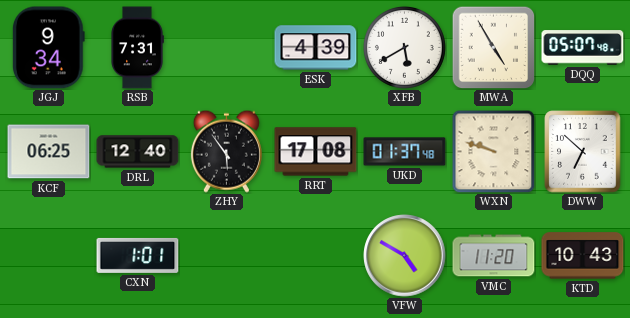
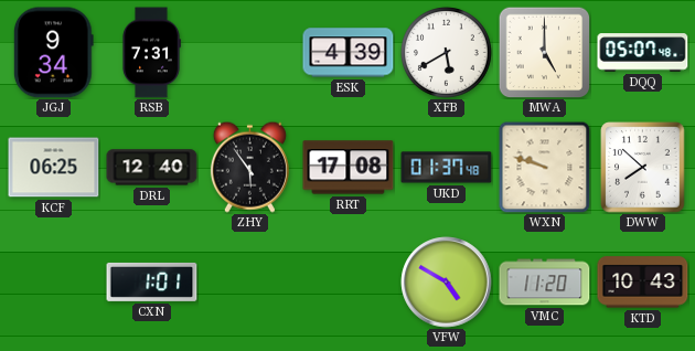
MWA: 4:55 -> 5:00 (544, 52)
DWW: 6:52 -> 7:52 (643, 168)
